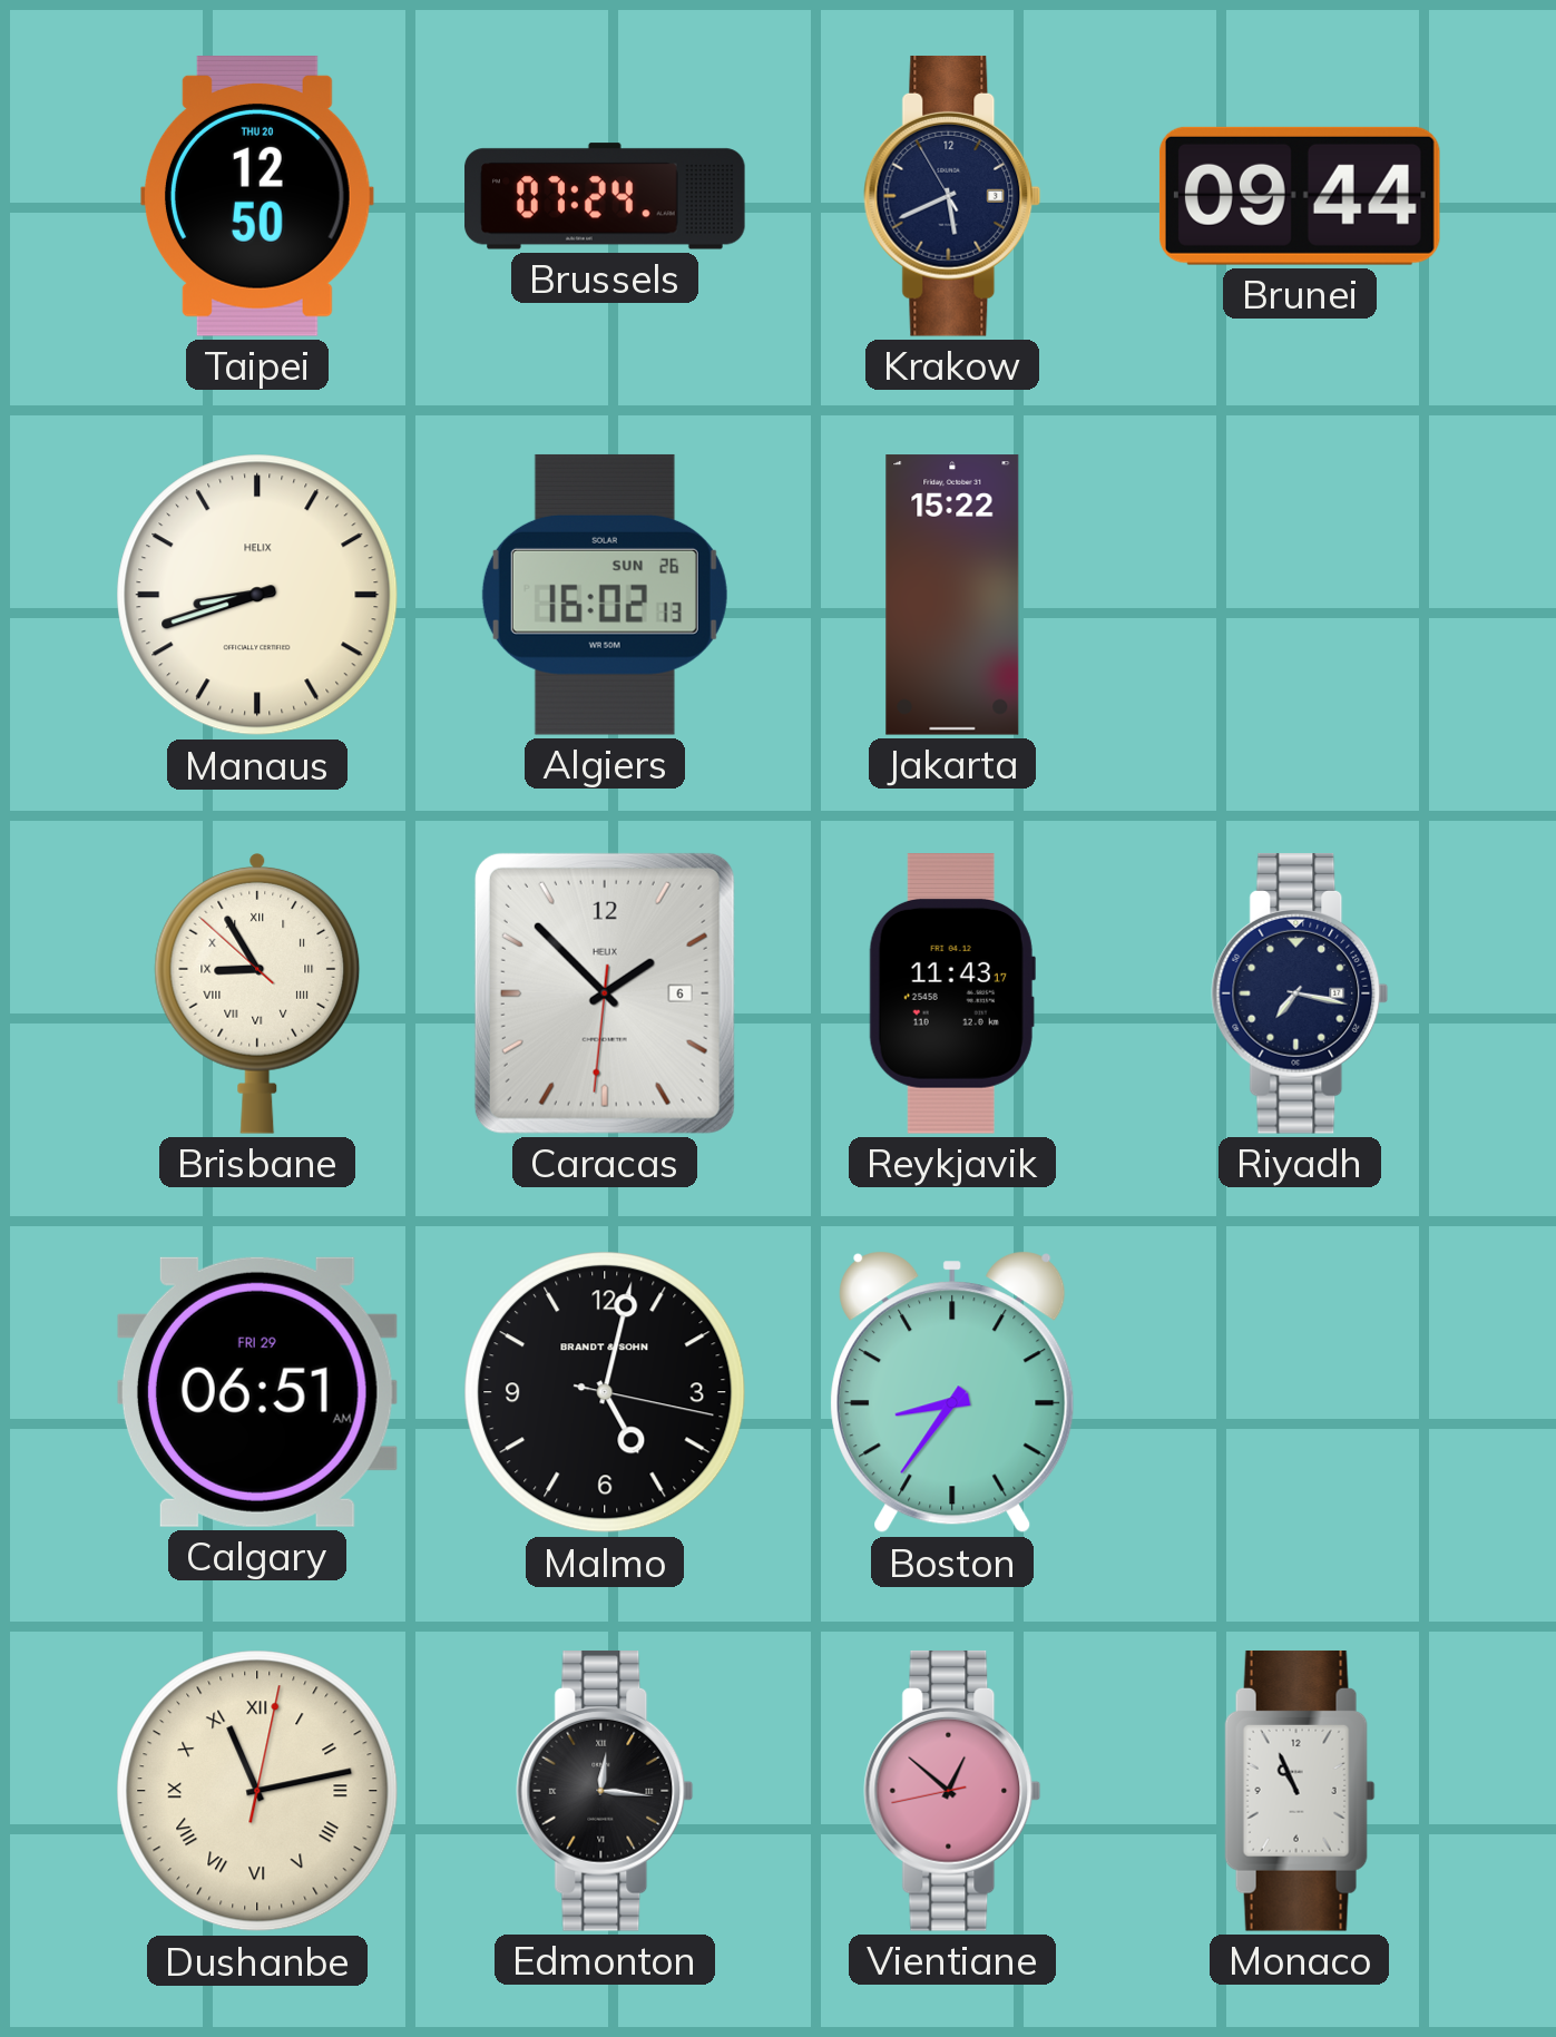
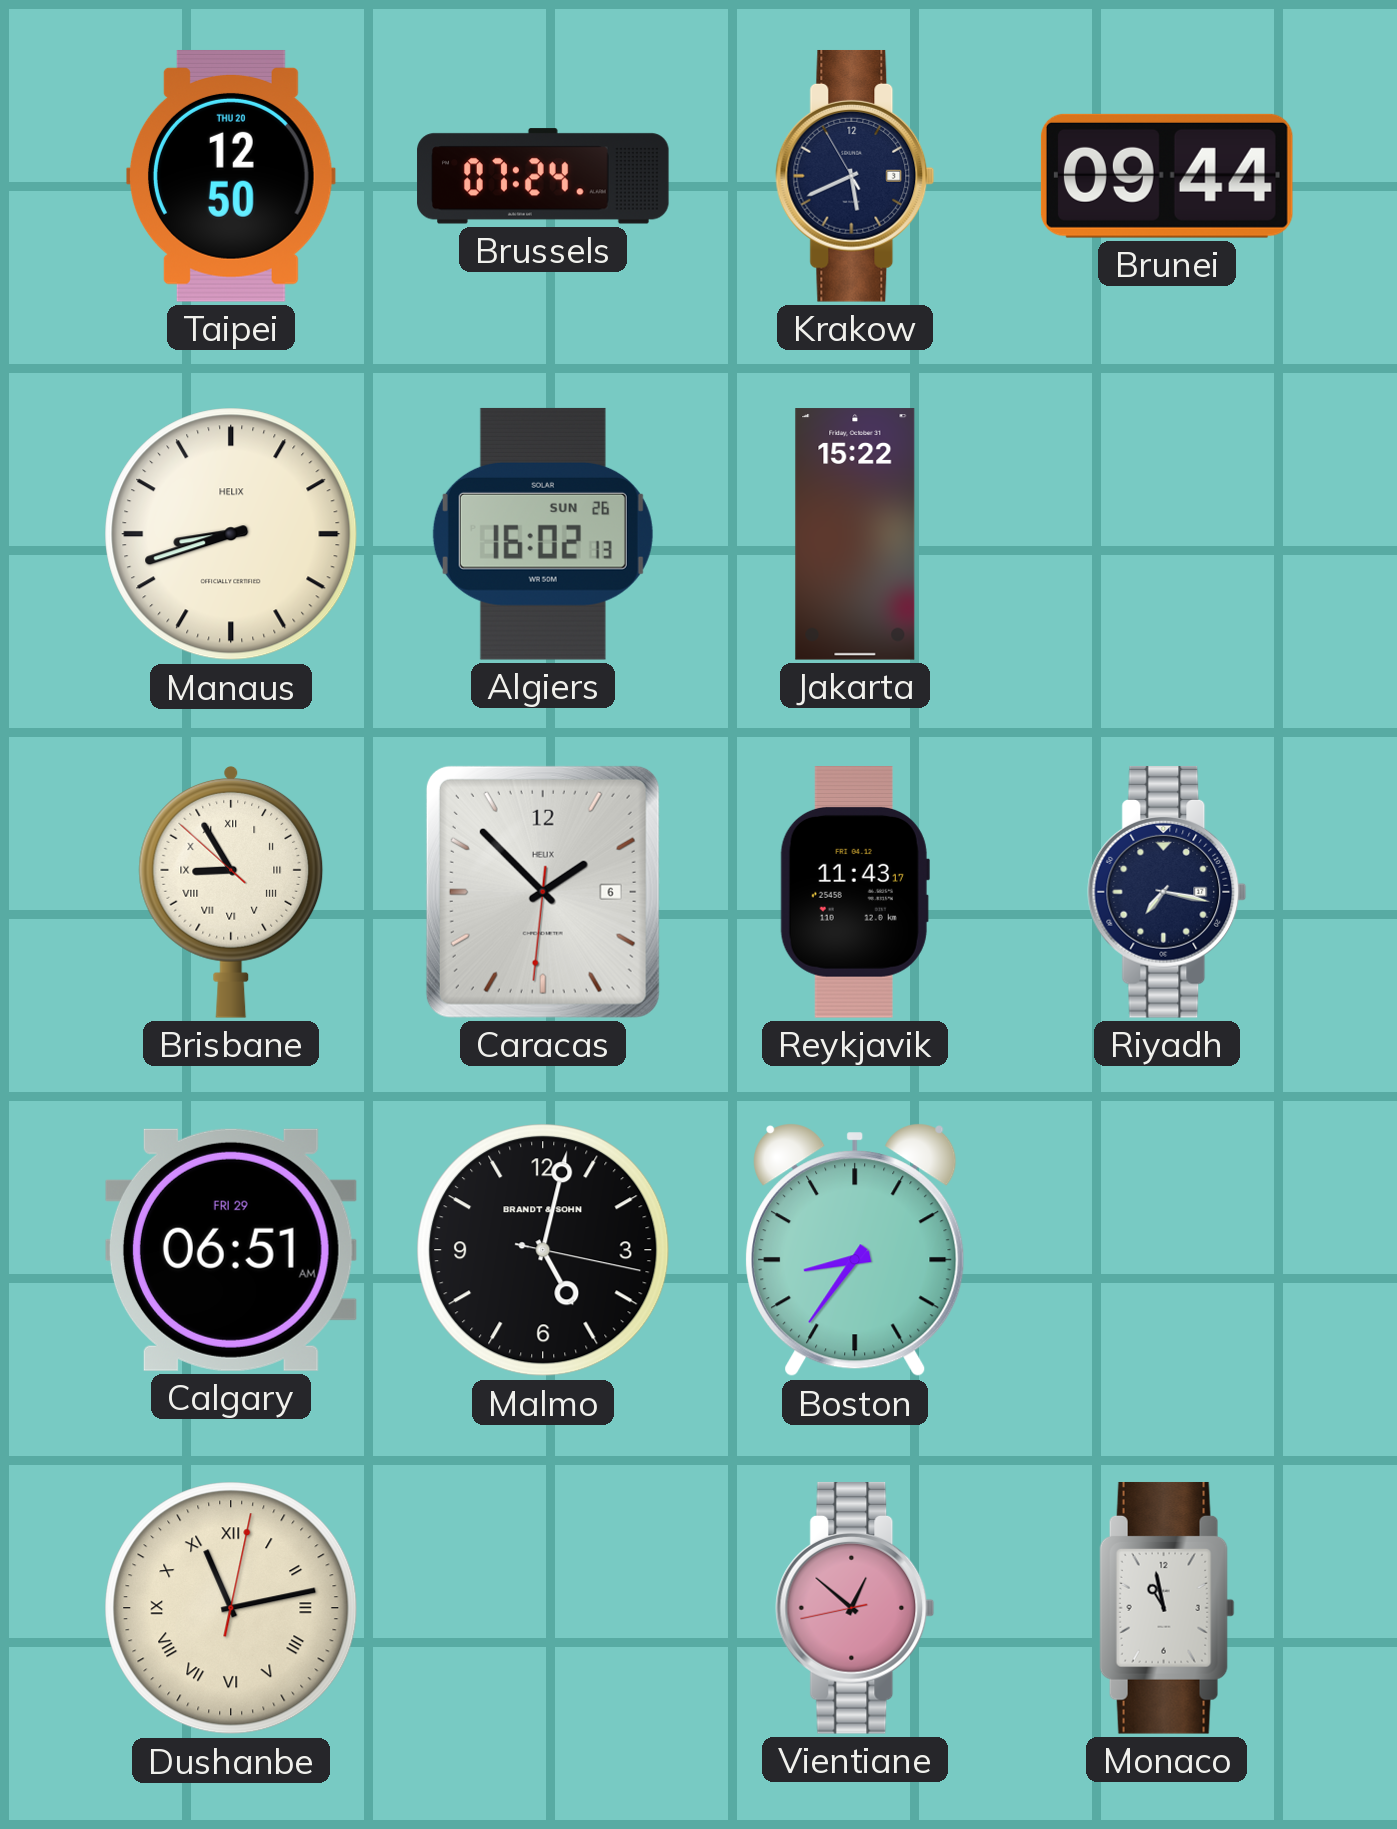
Edmonton: 12:16 -> none (605, 1791)
Monaco: 10:56 -> 10:58 (1167, 1608)
